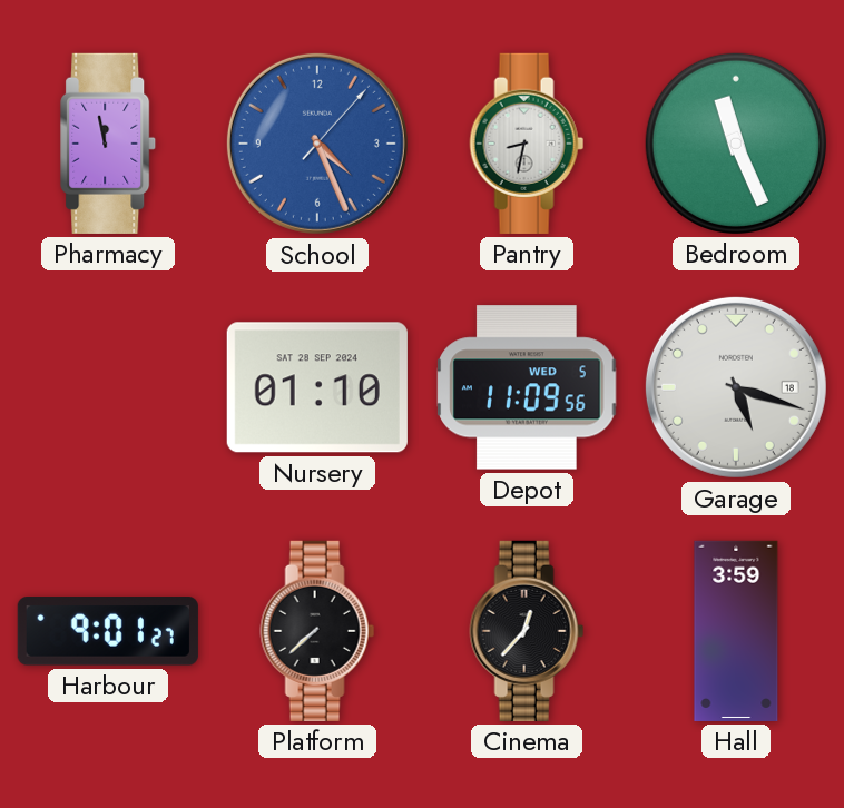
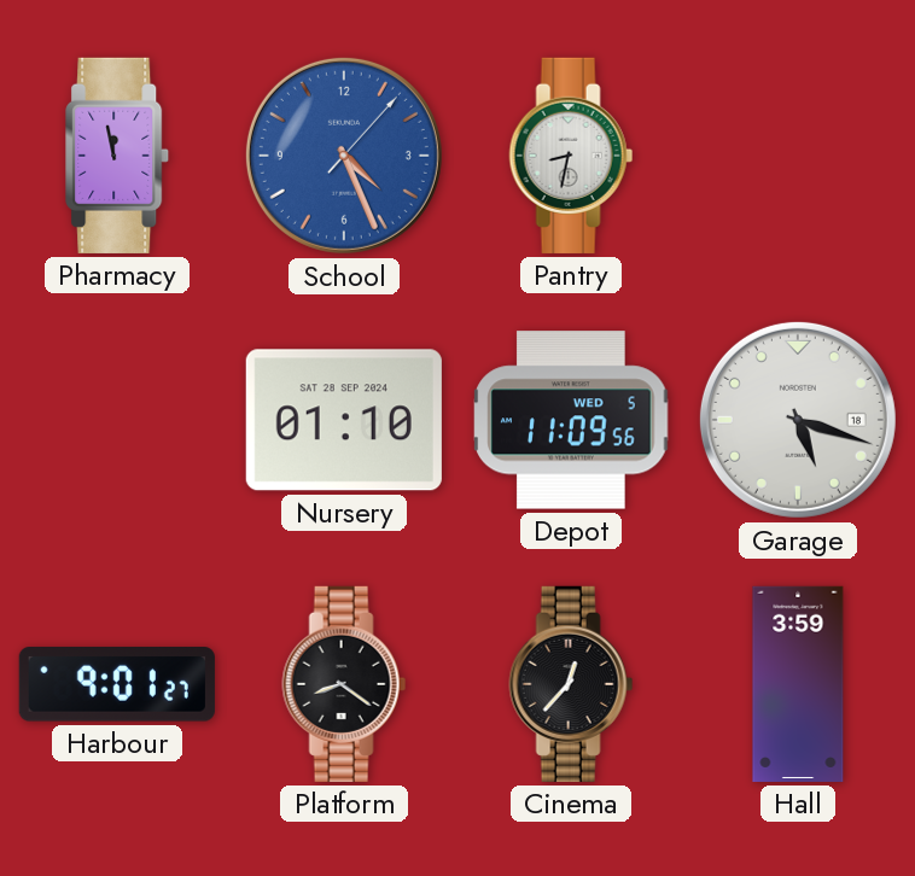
Bedroom: 11:26 -> none (736, 144)
Platform: 7:38 -> 8:21 (344, 684)
